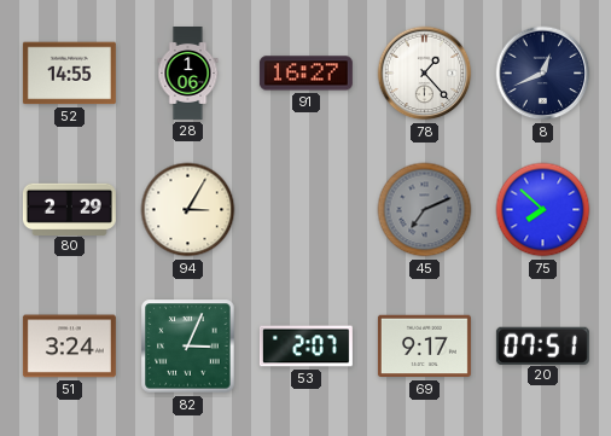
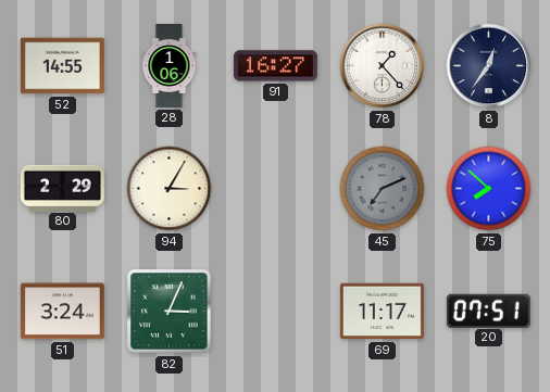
8: 12:41 -> 12:36 (489, 66)
53: 2:07 -> none (305, 347)
69: 9:17 -> 11:17 (382, 312)
